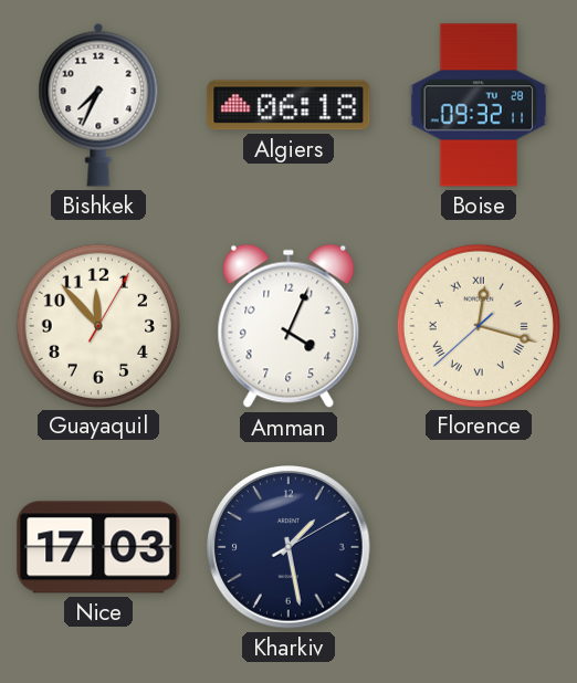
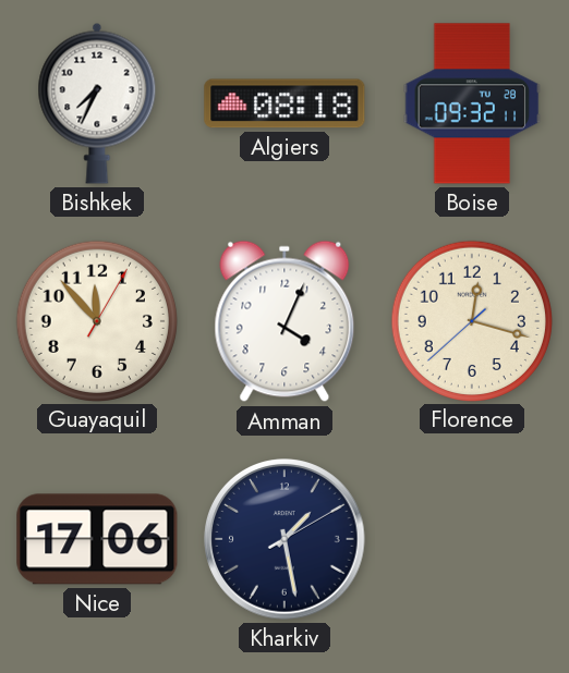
Algiers: 06:18 -> 08:18 (284, 103)
Florence numerals: Roman -> Arabic (471, 320)
Nice: 17:03 -> 17:06 (97, 539)
